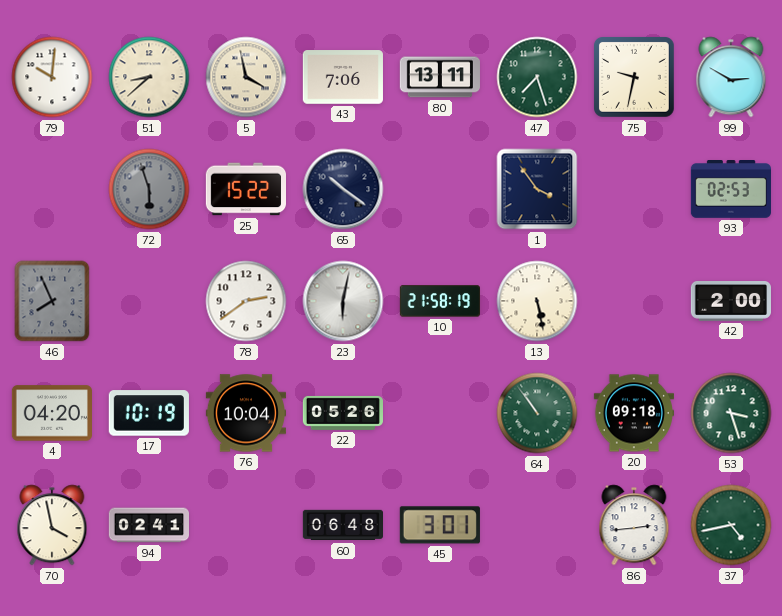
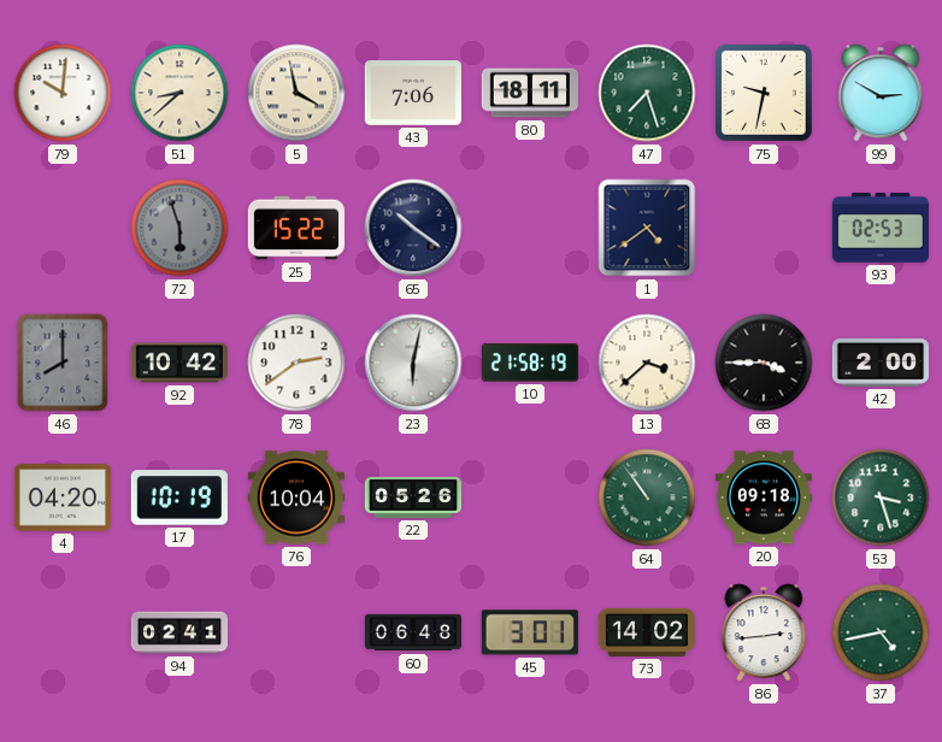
80: 13:11 -> 18:11 (530, 93)
1: 3:54 -> 4:39 (647, 228)
46: 7:56 -> 8:00 (63, 363)
92: none -> 10:42 (179, 363)
13: 5:28 -> 3:38 (647, 363)
68: none -> 3:45 (764, 363)
70: 3:58 -> none (52, 525)
73: none -> 14:02 (647, 632)
